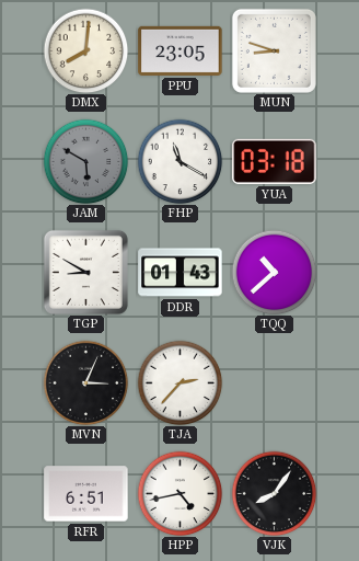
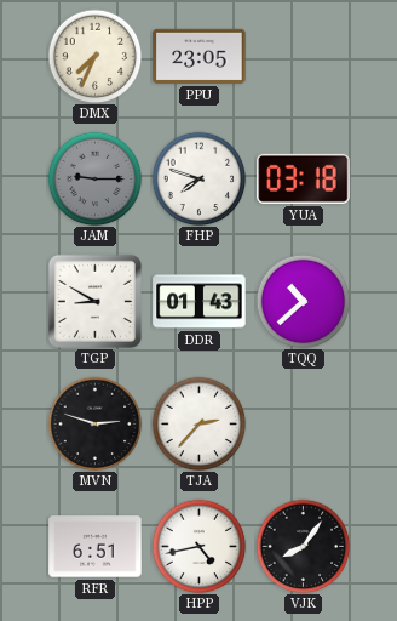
DMX: 8:01 -> 7:34 (94, 56)
MUN: 8:48 -> none (274, 50)
JAM: 5:50 -> 9:15 (94, 178)
FHP: 11:20 -> 7:48 (198, 178)
MVN: 3:04 -> 2:48 (94, 423)
